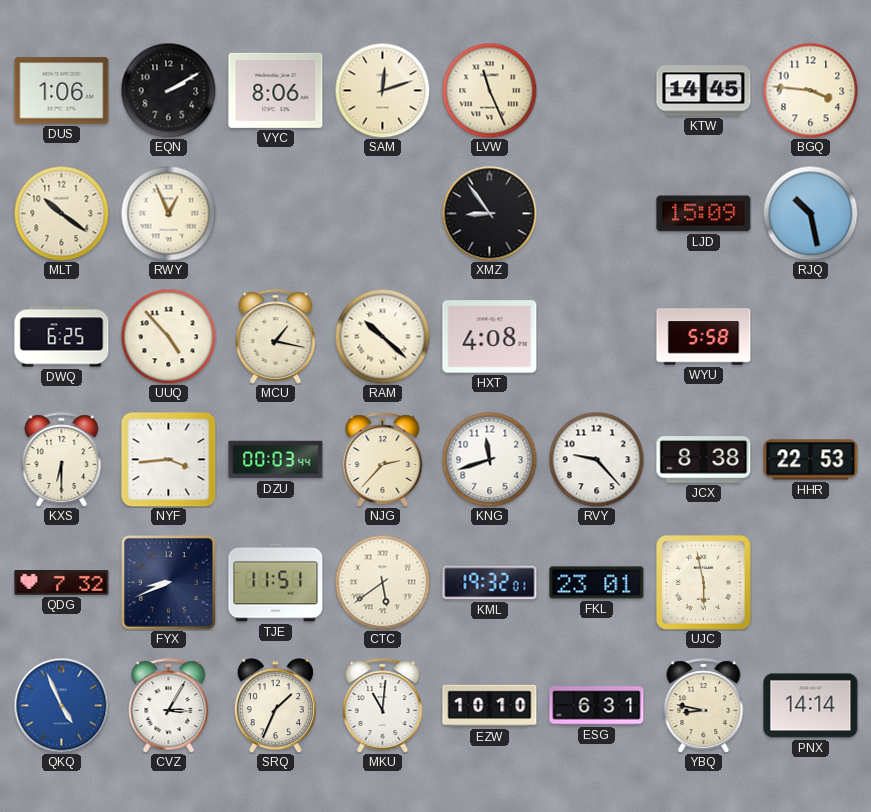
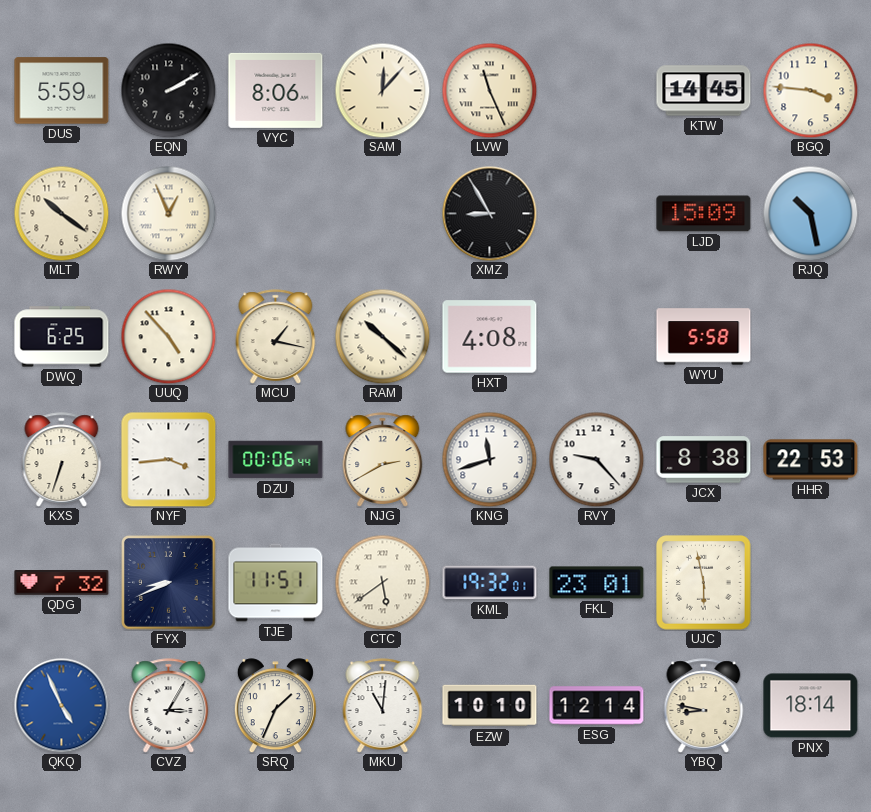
DUS: 1:06 -> 5:59 (62, 91)
SAM: 12:12 -> 12:07 (382, 90)
XMZ: 8:54 -> 8:55 (489, 213)
KXS: 6:30 -> 6:33 (62, 460)
DZU: 00:03 -> 00:06 (276, 460)
NJG: 2:37 -> 2:40 (383, 460)
ESG: 6:31 -> 12:14 (597, 706)
PNX: 14:14 -> 18:14 (811, 706)
